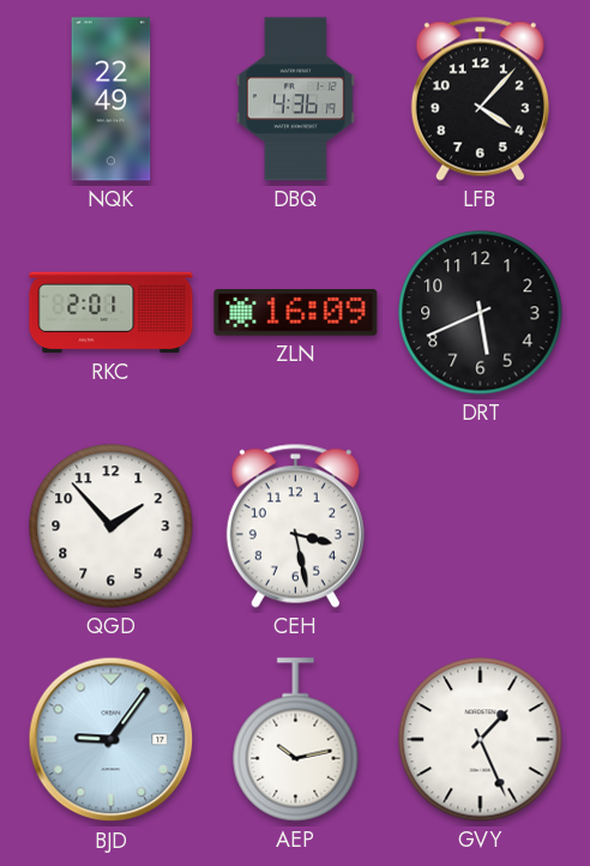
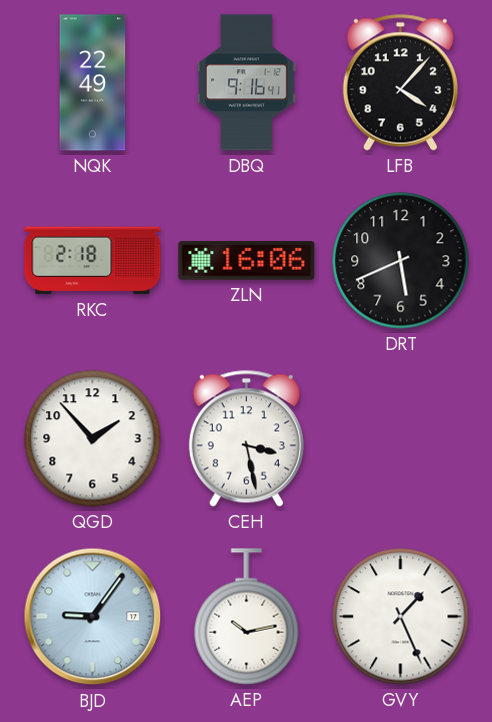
DBQ: 4:36 -> 9:16 (246, 83)
RKC: 2:01 -> 2:18 (93, 261)
ZLN: 16:09 -> 16:06 (247, 261)
